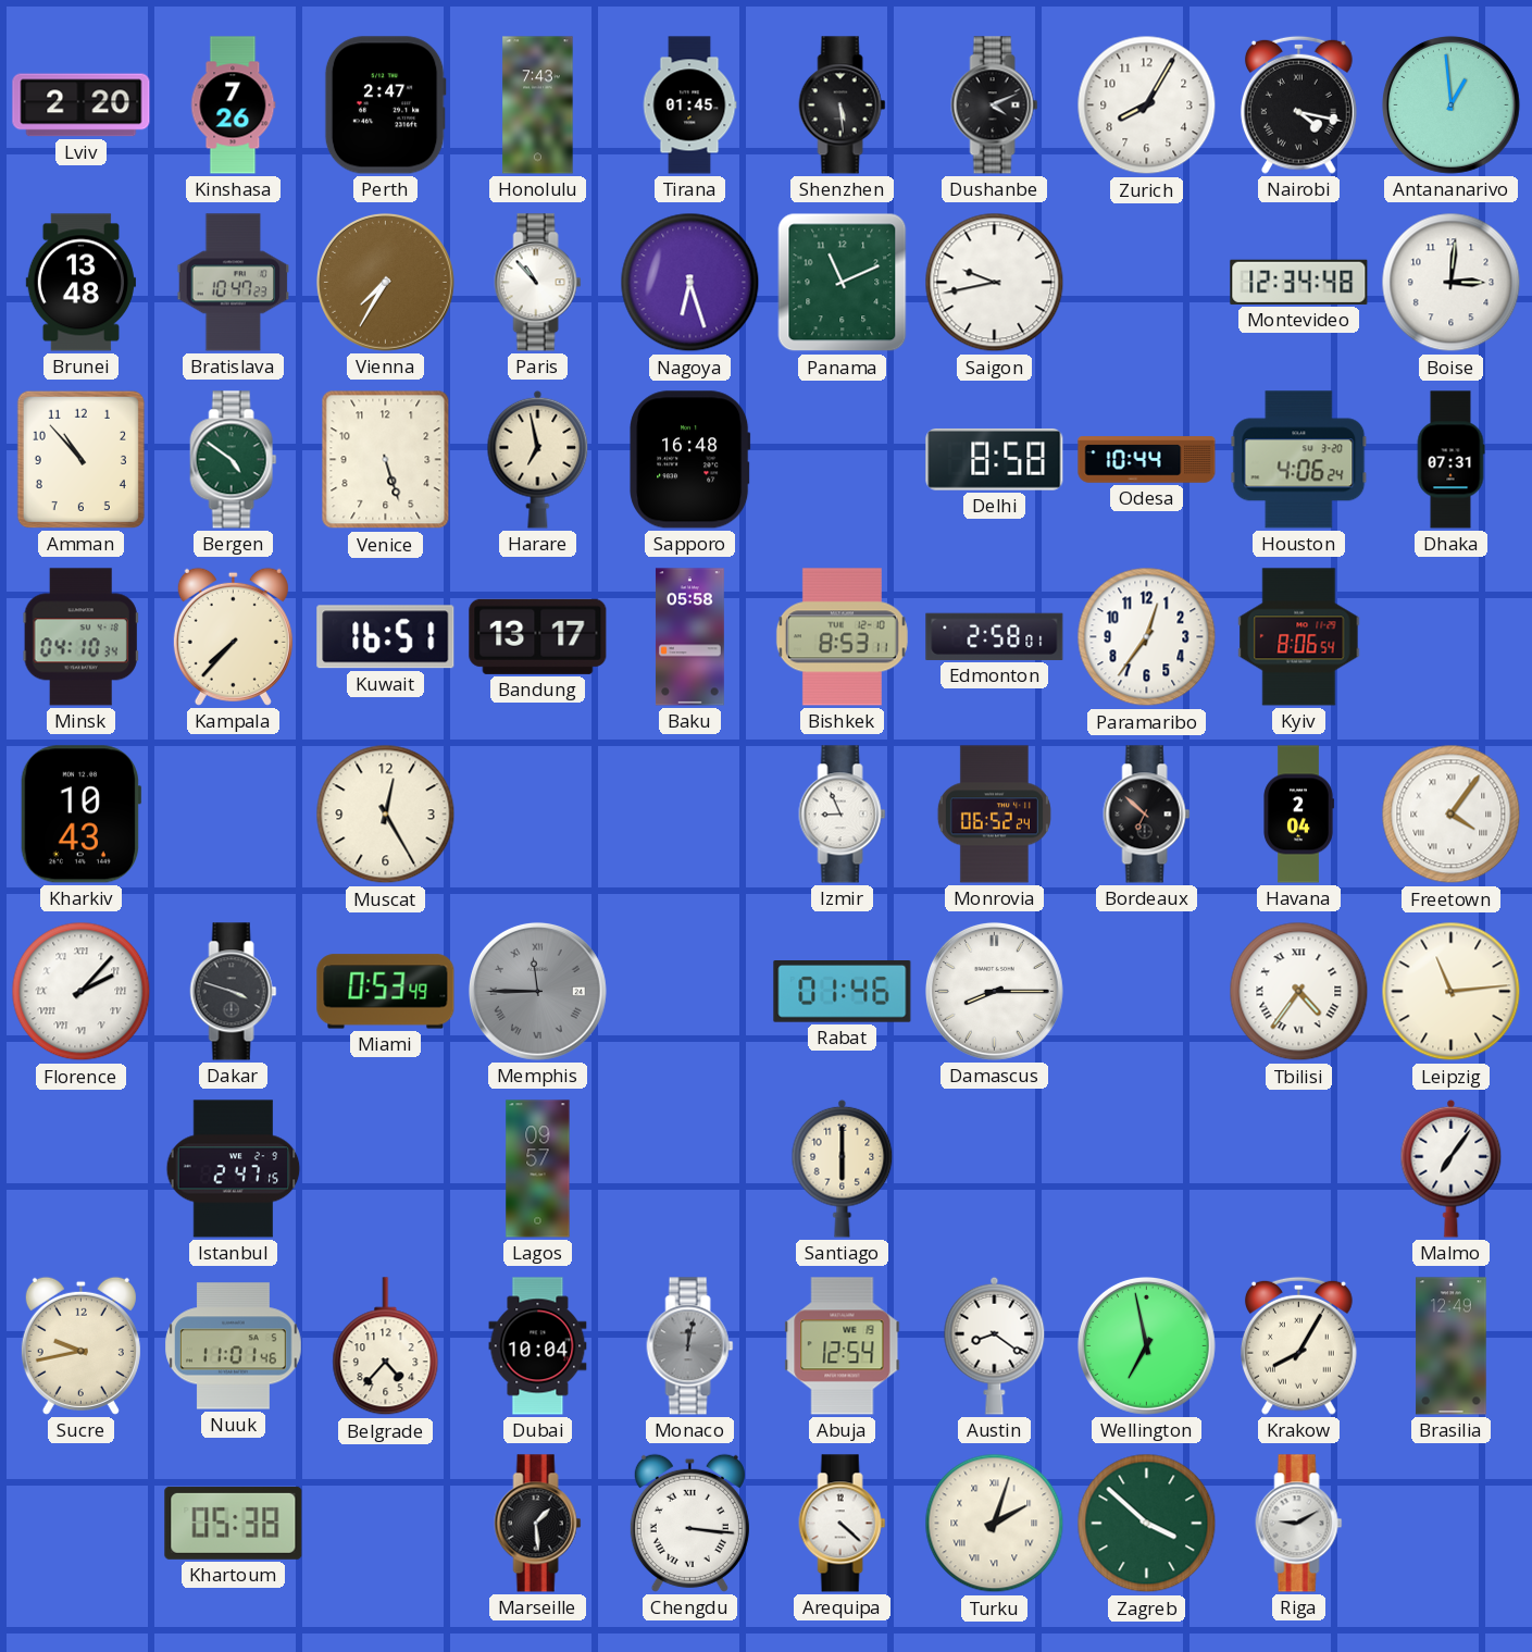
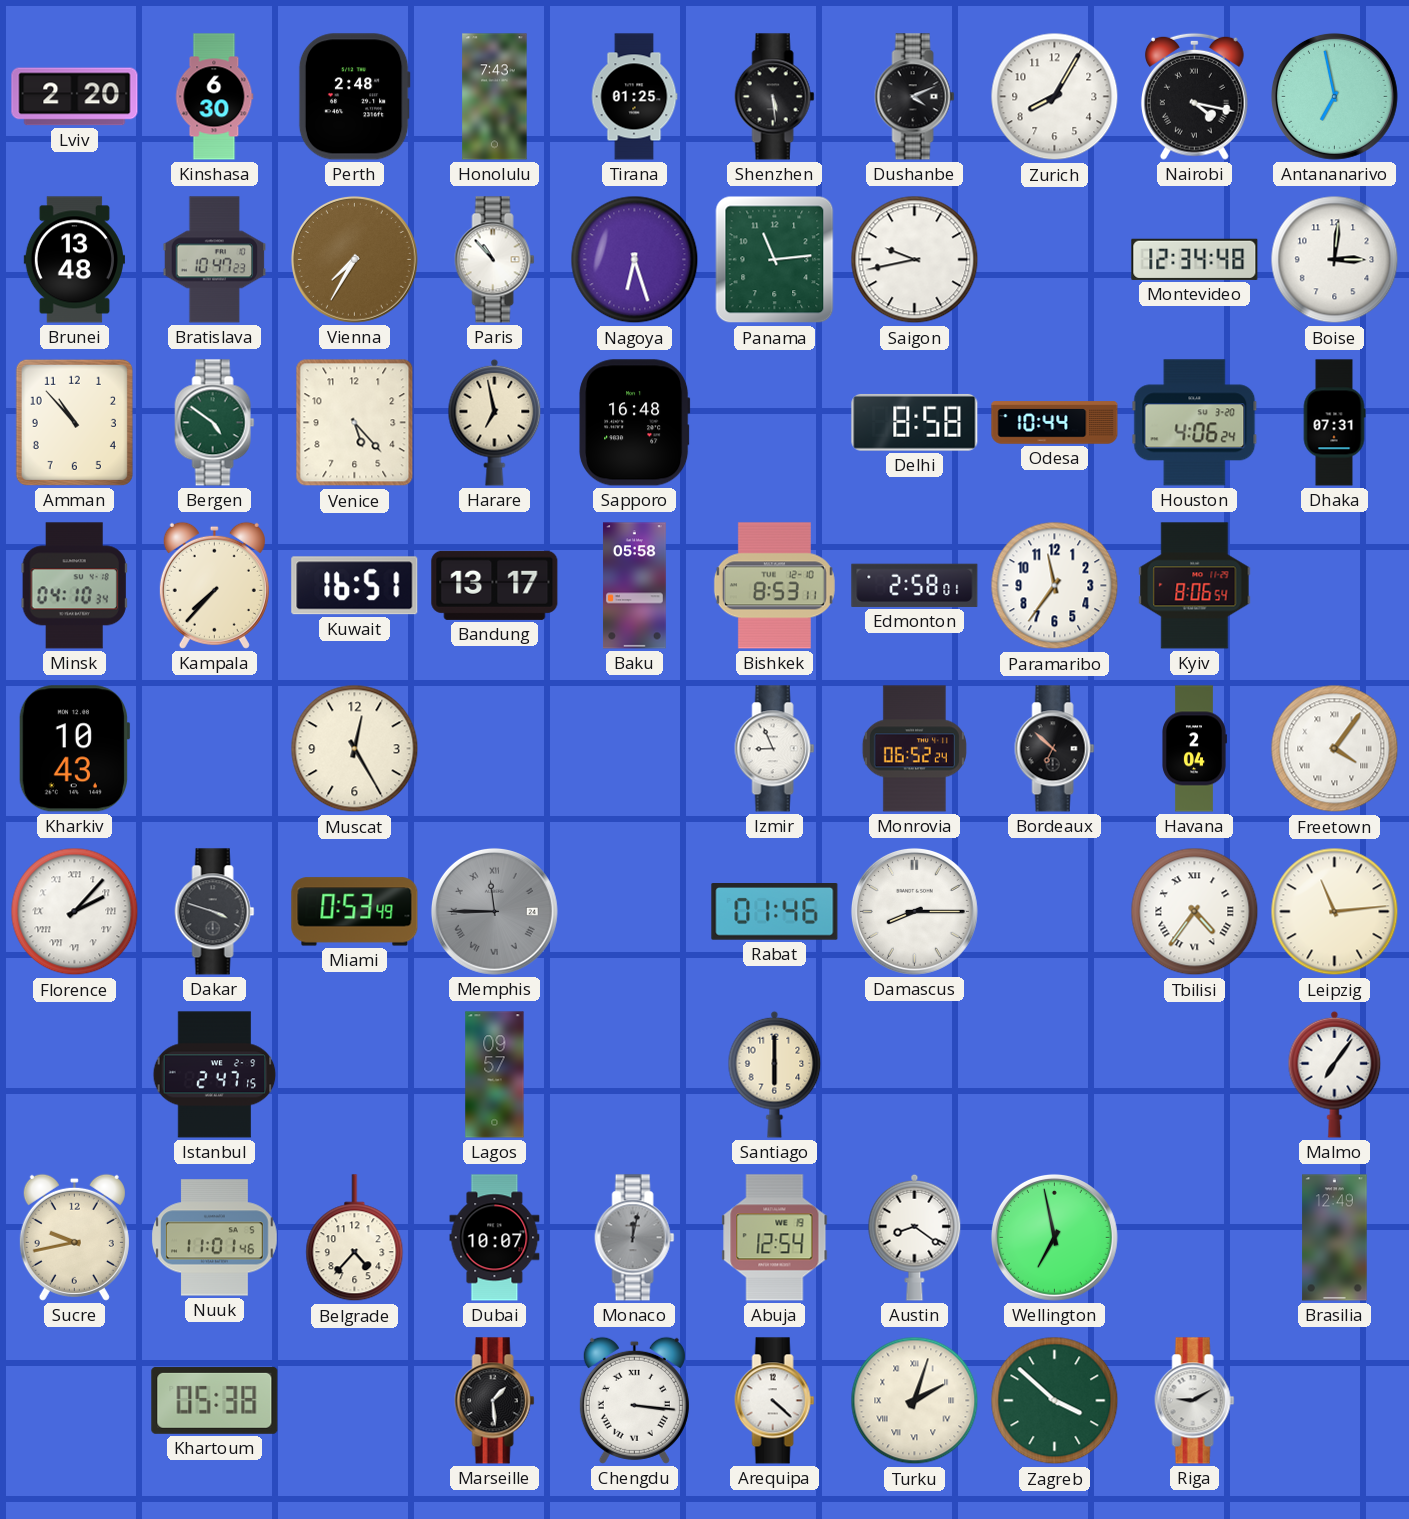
Kinshasa: 7:26 -> 6:30 (214, 97)
Perth: 2:47 -> 2:48 (354, 97)
Tirana: 01:45 -> 01:25 (634, 97)
Antananarivo: 12:59 -> 6:58 (1334, 96)
Panama: 11:11 -> 11:14 (775, 260)
Venice: 5:27 -> 5:23 (355, 423)
Paramaribo: 12:36 -> 11:36 (1055, 586)
Dubai: 10:04 -> 10:07 (495, 1238)
Krakow: 8:05 -> none (1298, 1345)
